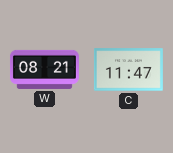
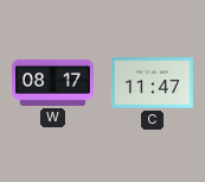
W: 08:21 -> 08:17 (52, 82)
